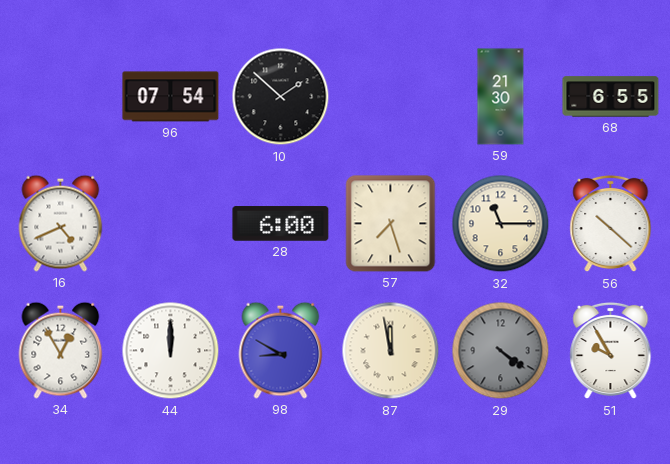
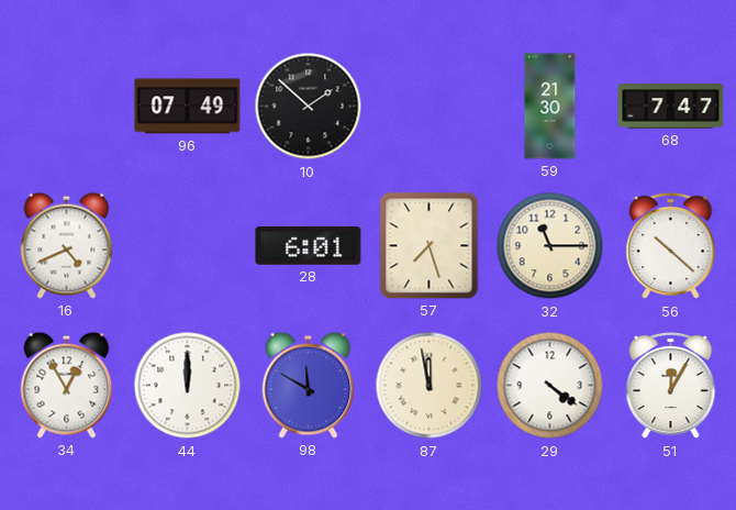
96: 07:54 -> 07:49 (188, 107)
68: 6:55 -> 7:47 (671, 107)
28: 6:00 -> 6:01 (309, 246)
98: 8:50 -> 11:50 (309, 385)
29 dial: grey -> white (550, 386)
51: 9:55 -> 12:05 (671, 386)
